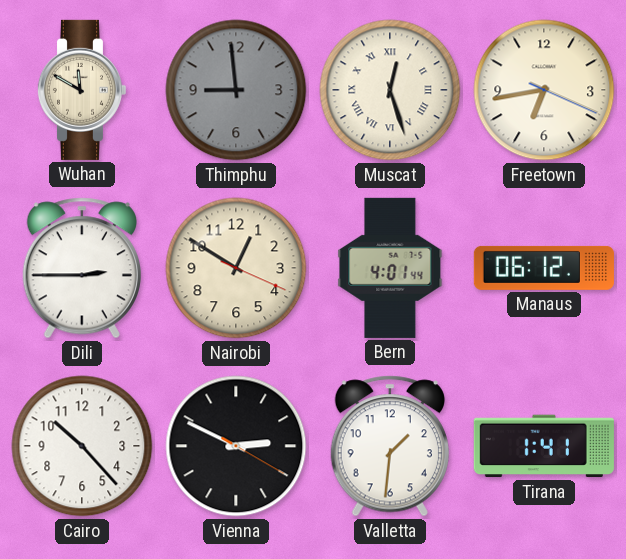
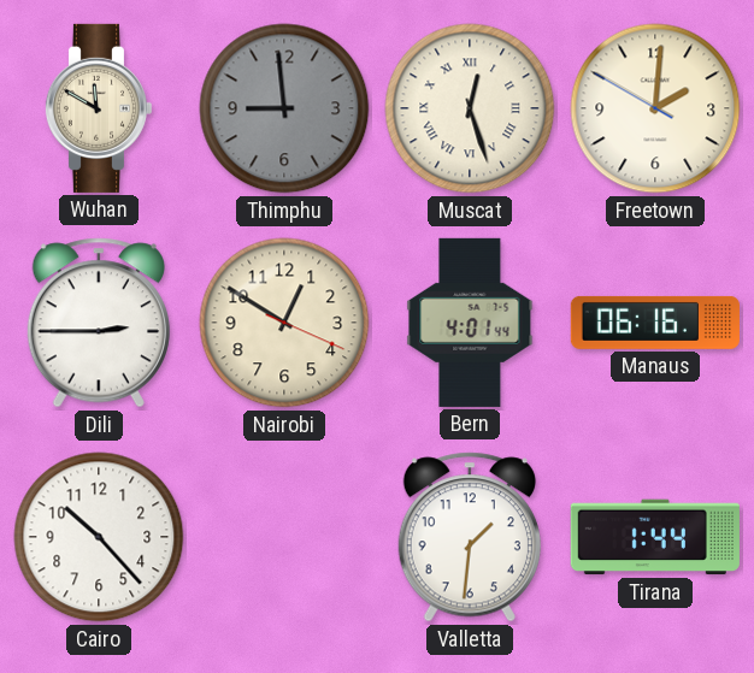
Freetown: 6:43 -> 2:00 (655, 108)
Manaus: 06:12 -> 06:16 (655, 323)
Vienna: 2:49 -> none (236, 446)
Tirana: 1:41 -> 1:44 (655, 537)
